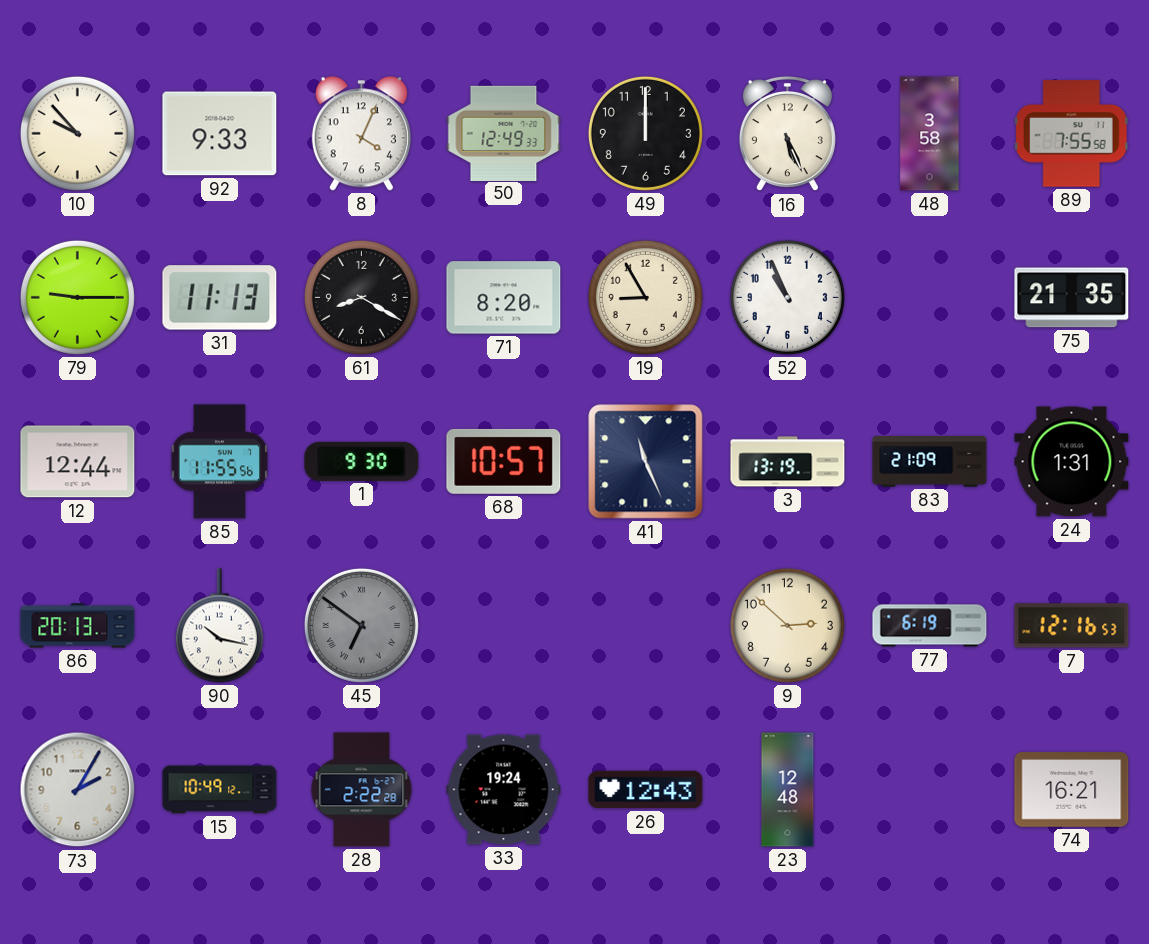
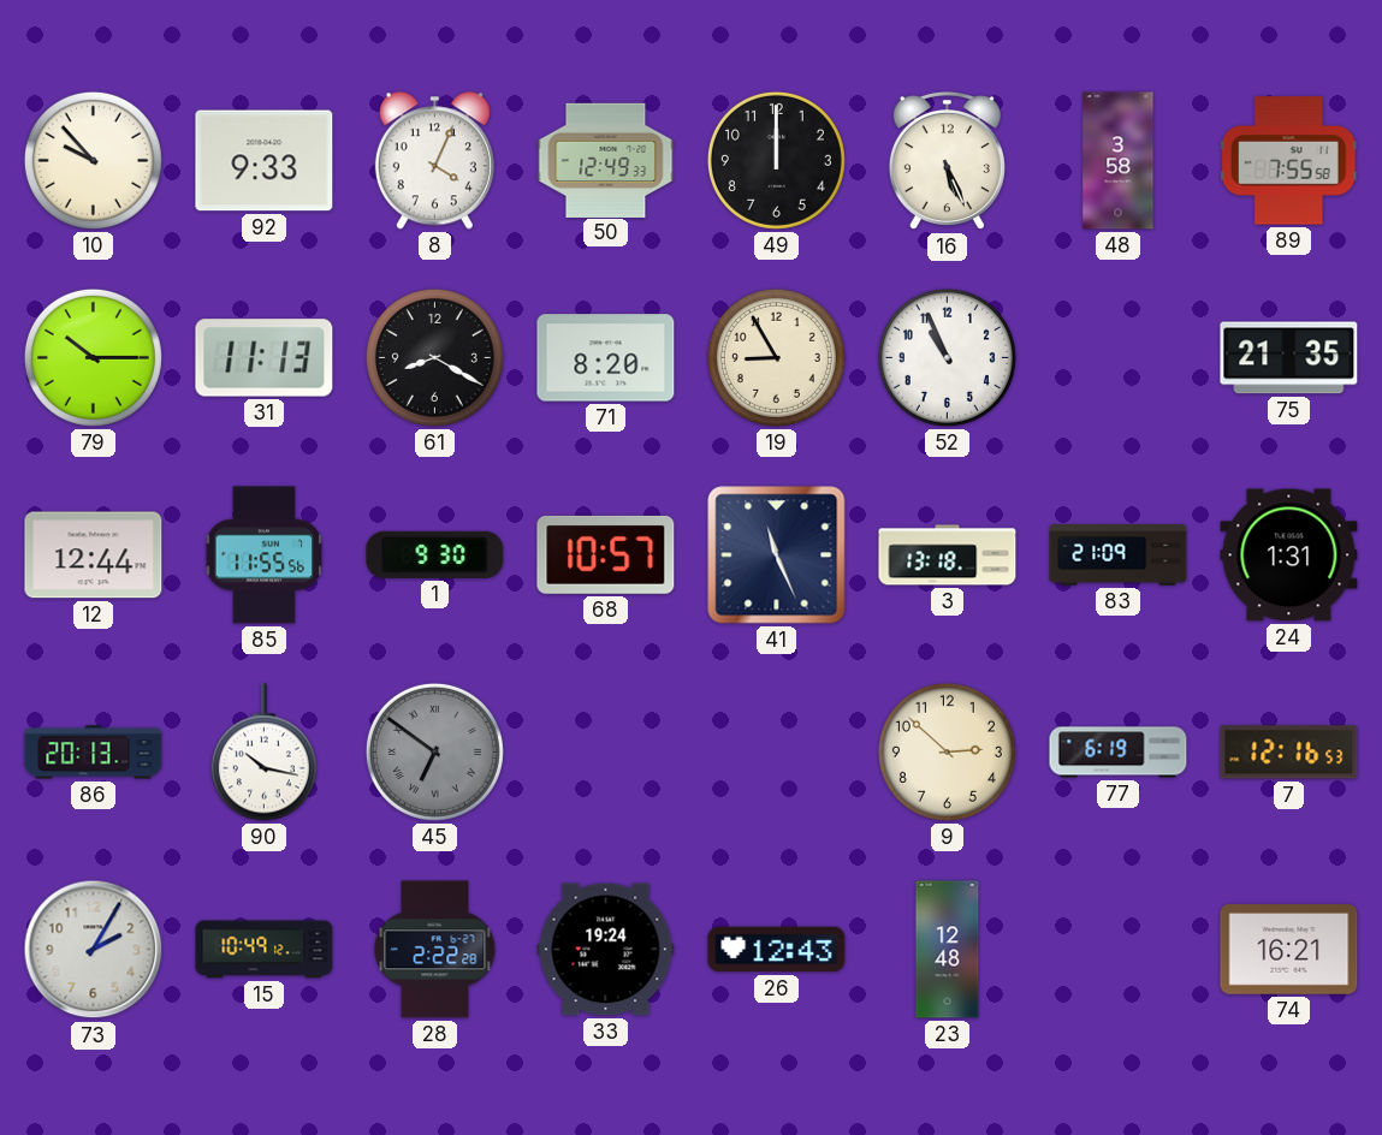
79: 9:15 -> 10:15 (93, 357)
3: 13:19 -> 13:18 (948, 555)
